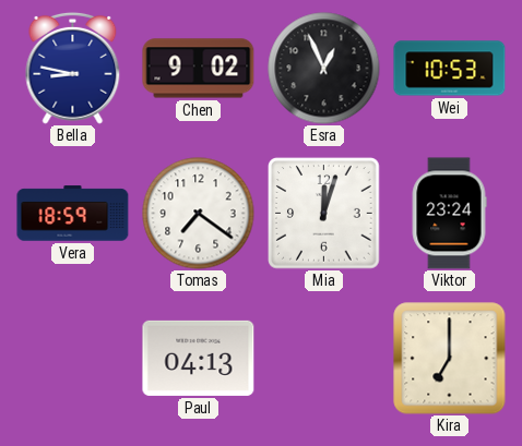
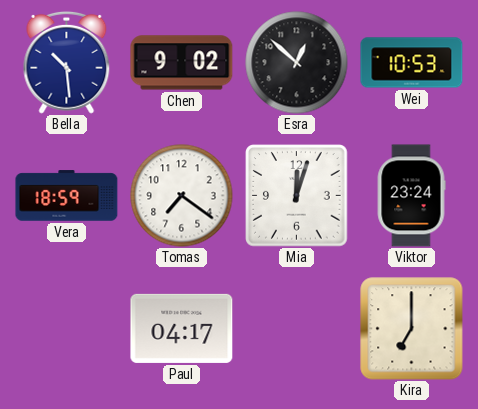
Bella: 8:47 -> 10:29 (67, 62)
Esra: 12:56 -> 12:52 (297, 63)
Paul: 04:13 -> 04:17 (182, 328)
